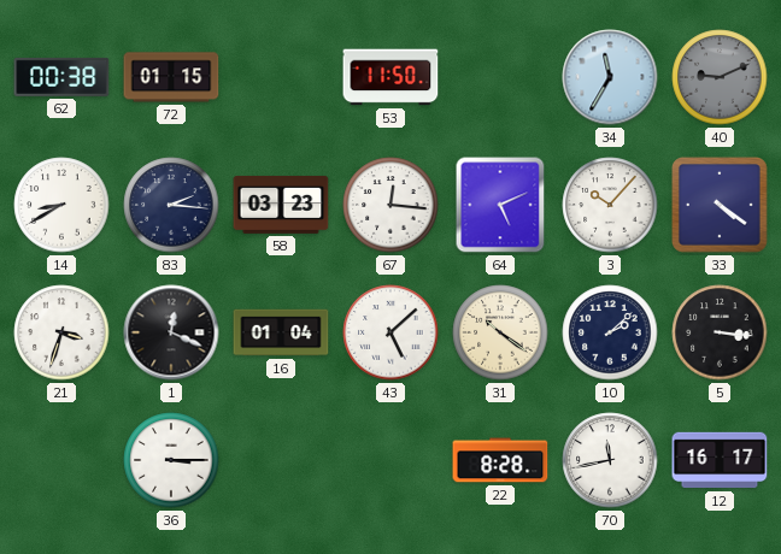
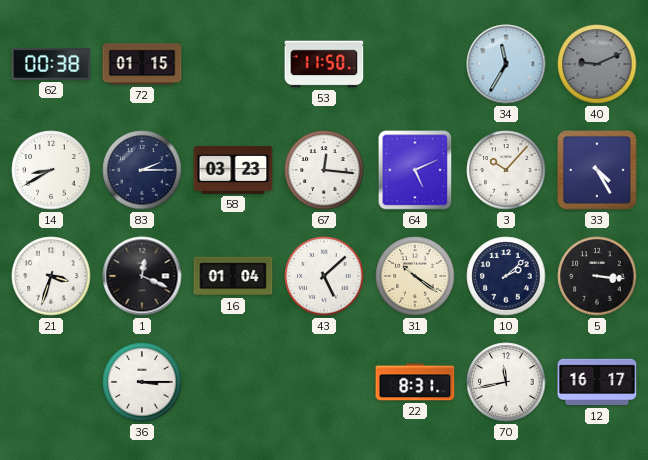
83: 2:16 -> 2:15 (142, 170)
33: 4:21 -> 4:25 (598, 171)
22: 8:28 -> 8:31 (415, 382)
